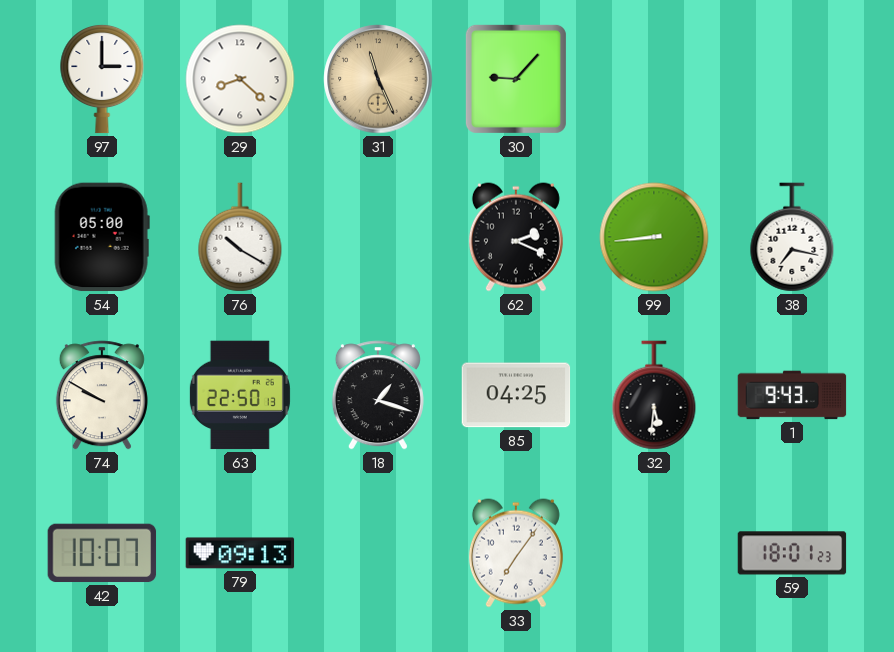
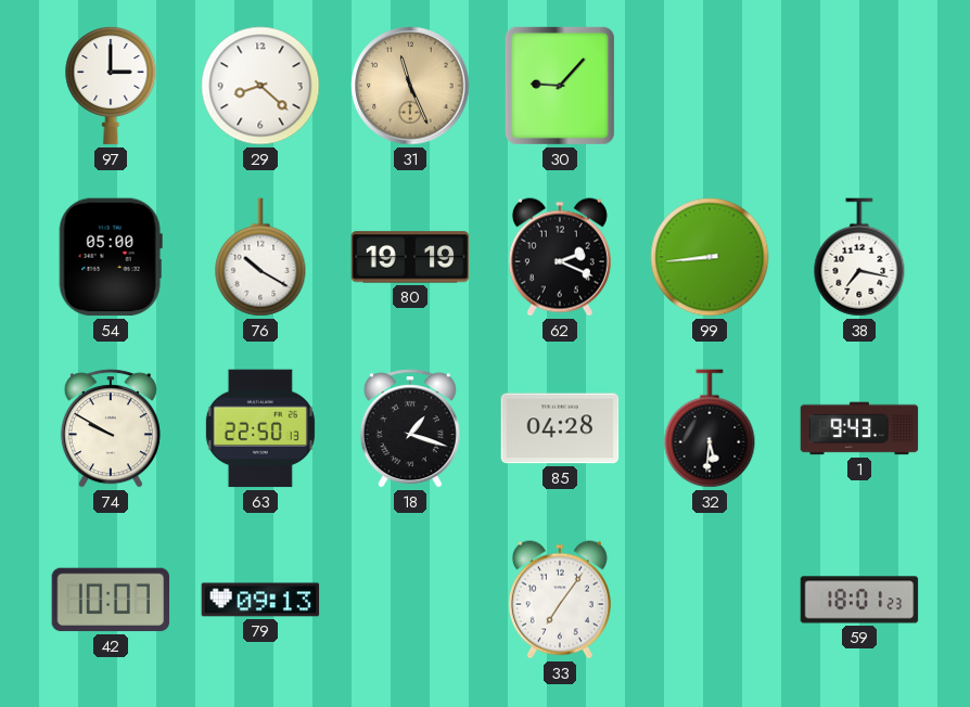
80: none -> 19:19 (410, 257)
85: 04:25 -> 04:28 (560, 428)
